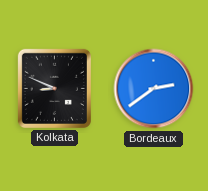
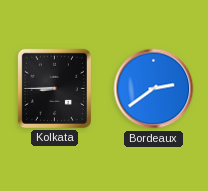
Kolkata: 8:49 -> 8:45 (54, 88)
